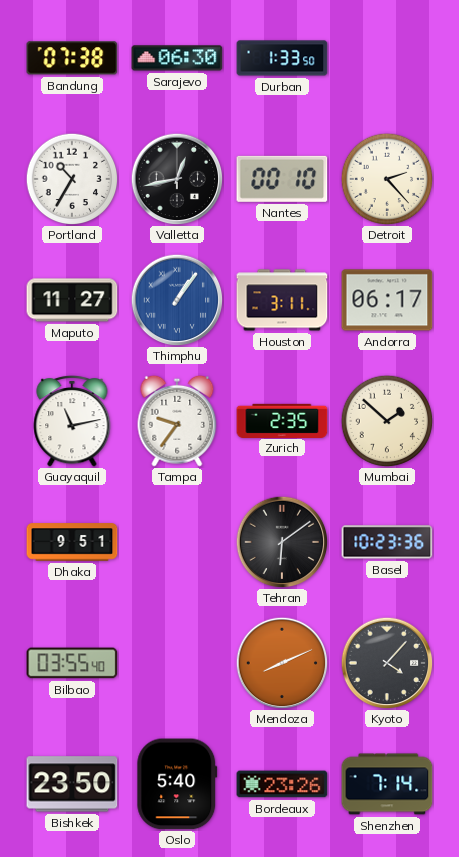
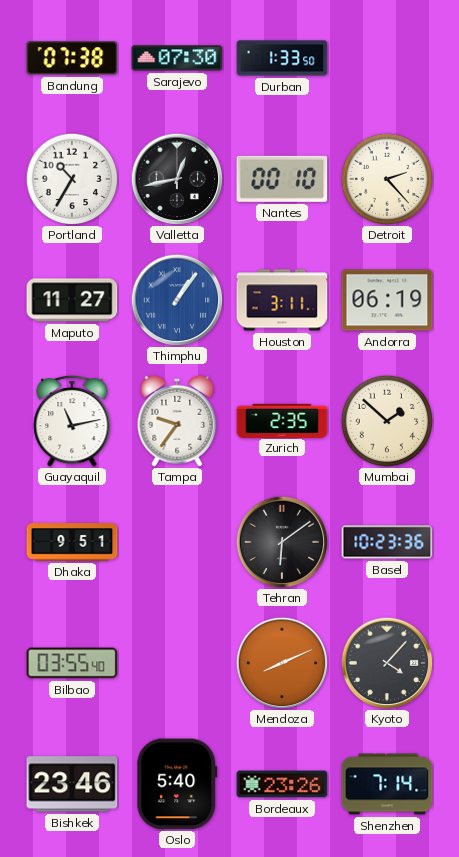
Sarajevo: 06:30 -> 07:30 (177, 58)
Andorra: 06:17 -> 06:19 (387, 300)
Bishkek: 23:50 -> 23:46 (72, 784)
